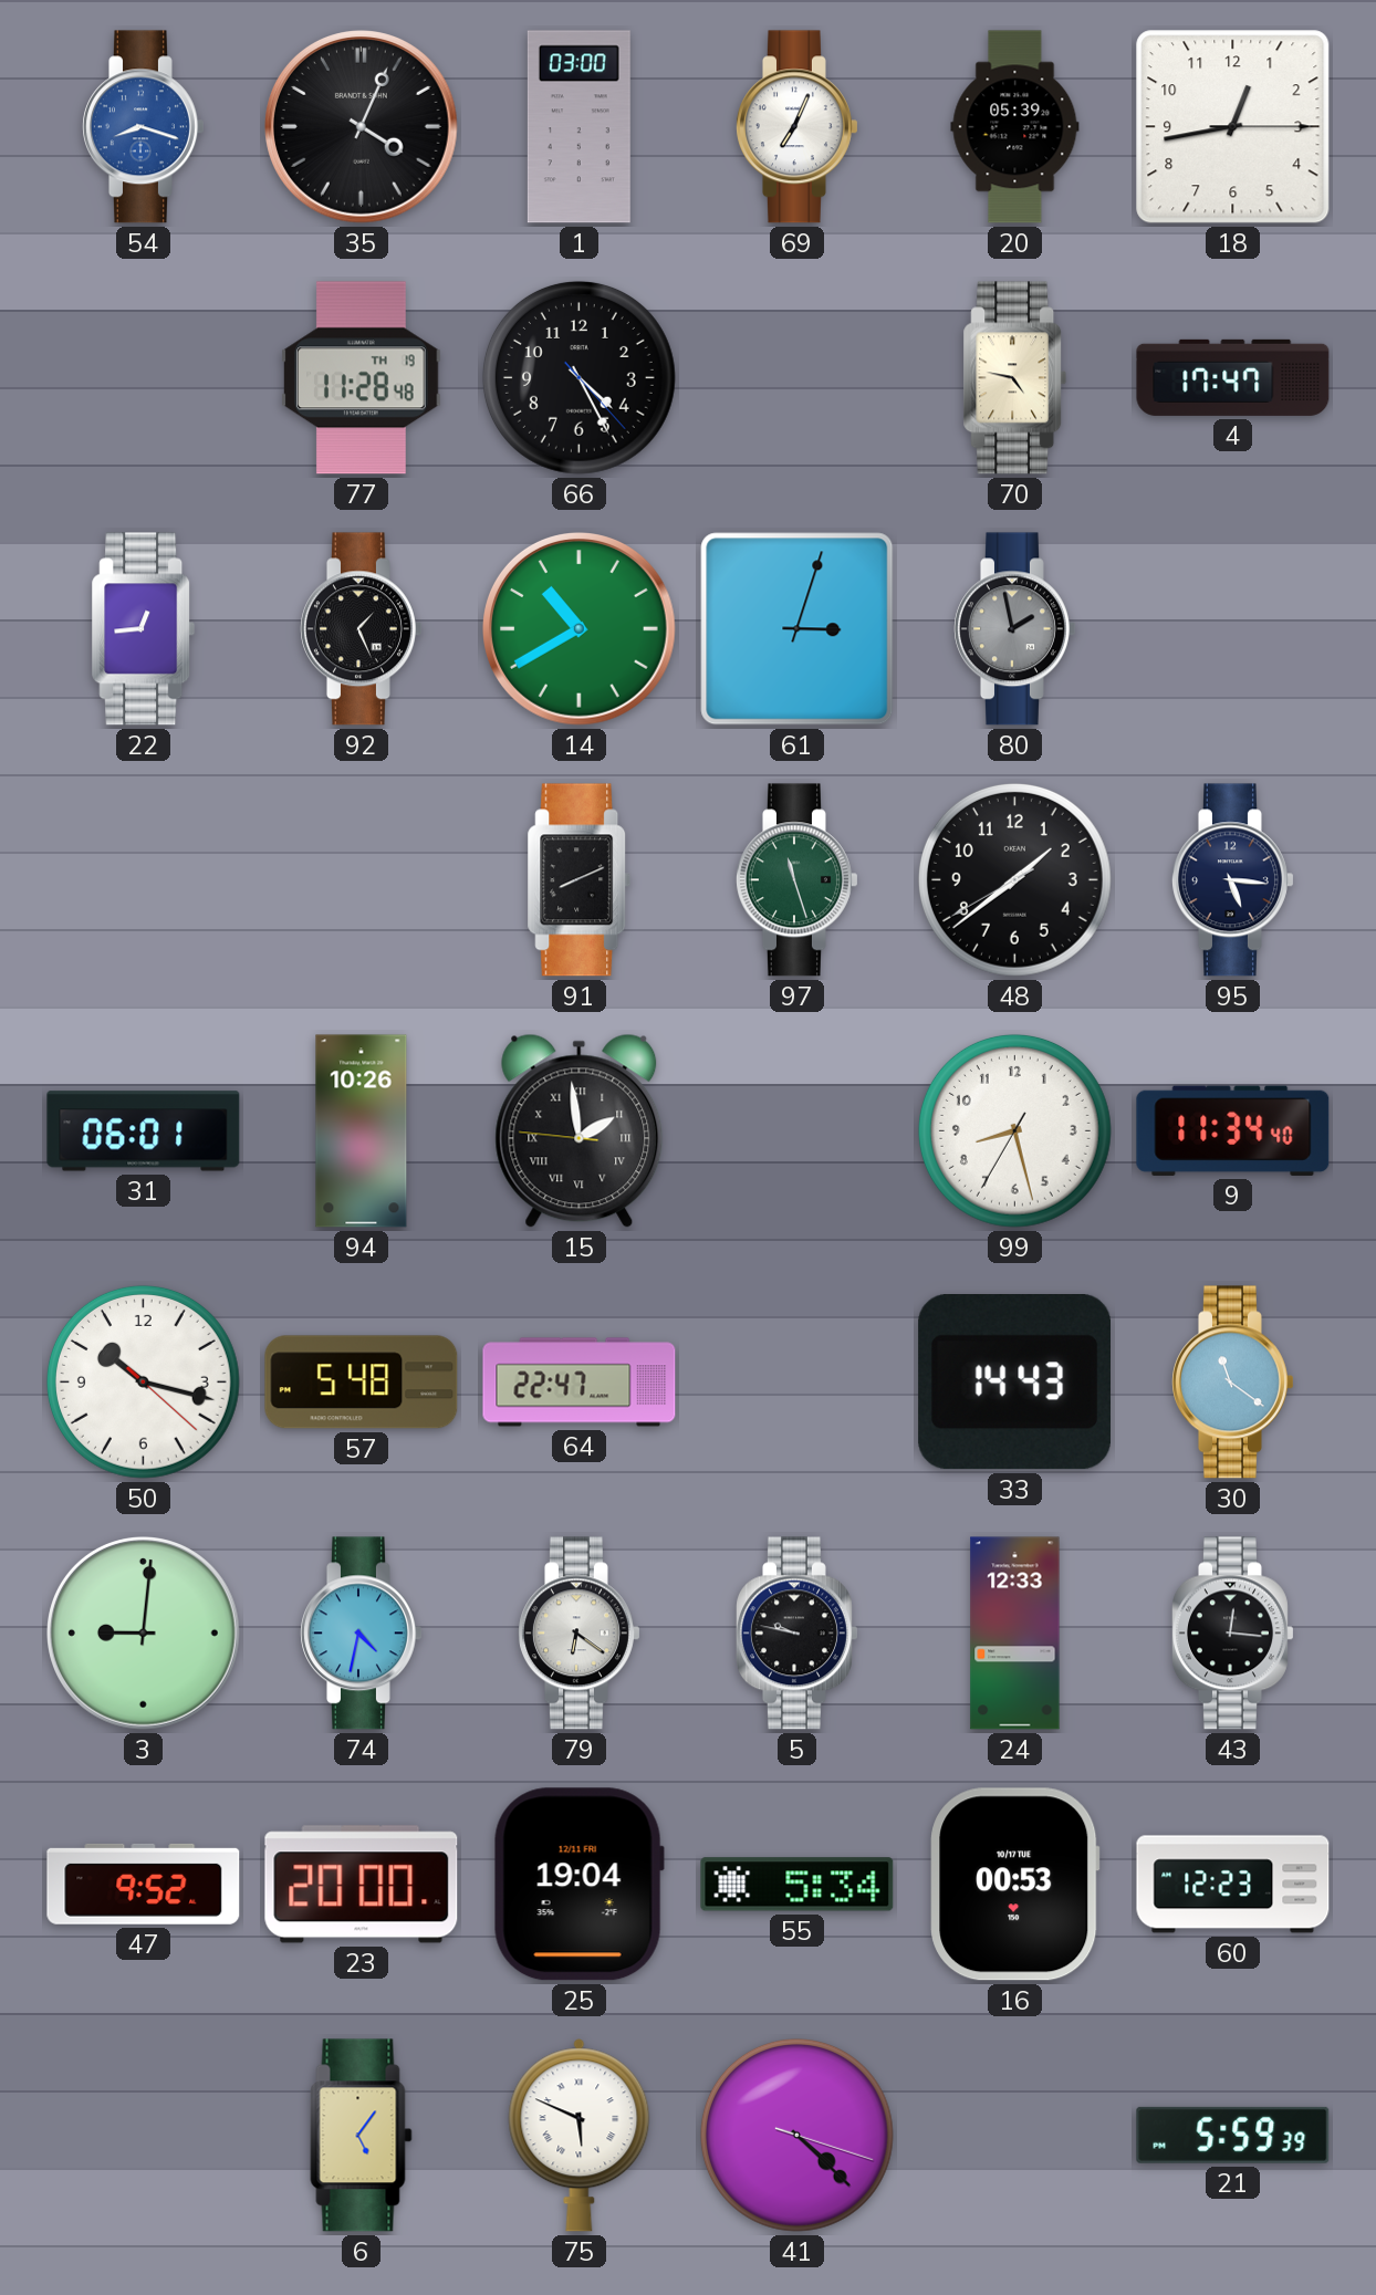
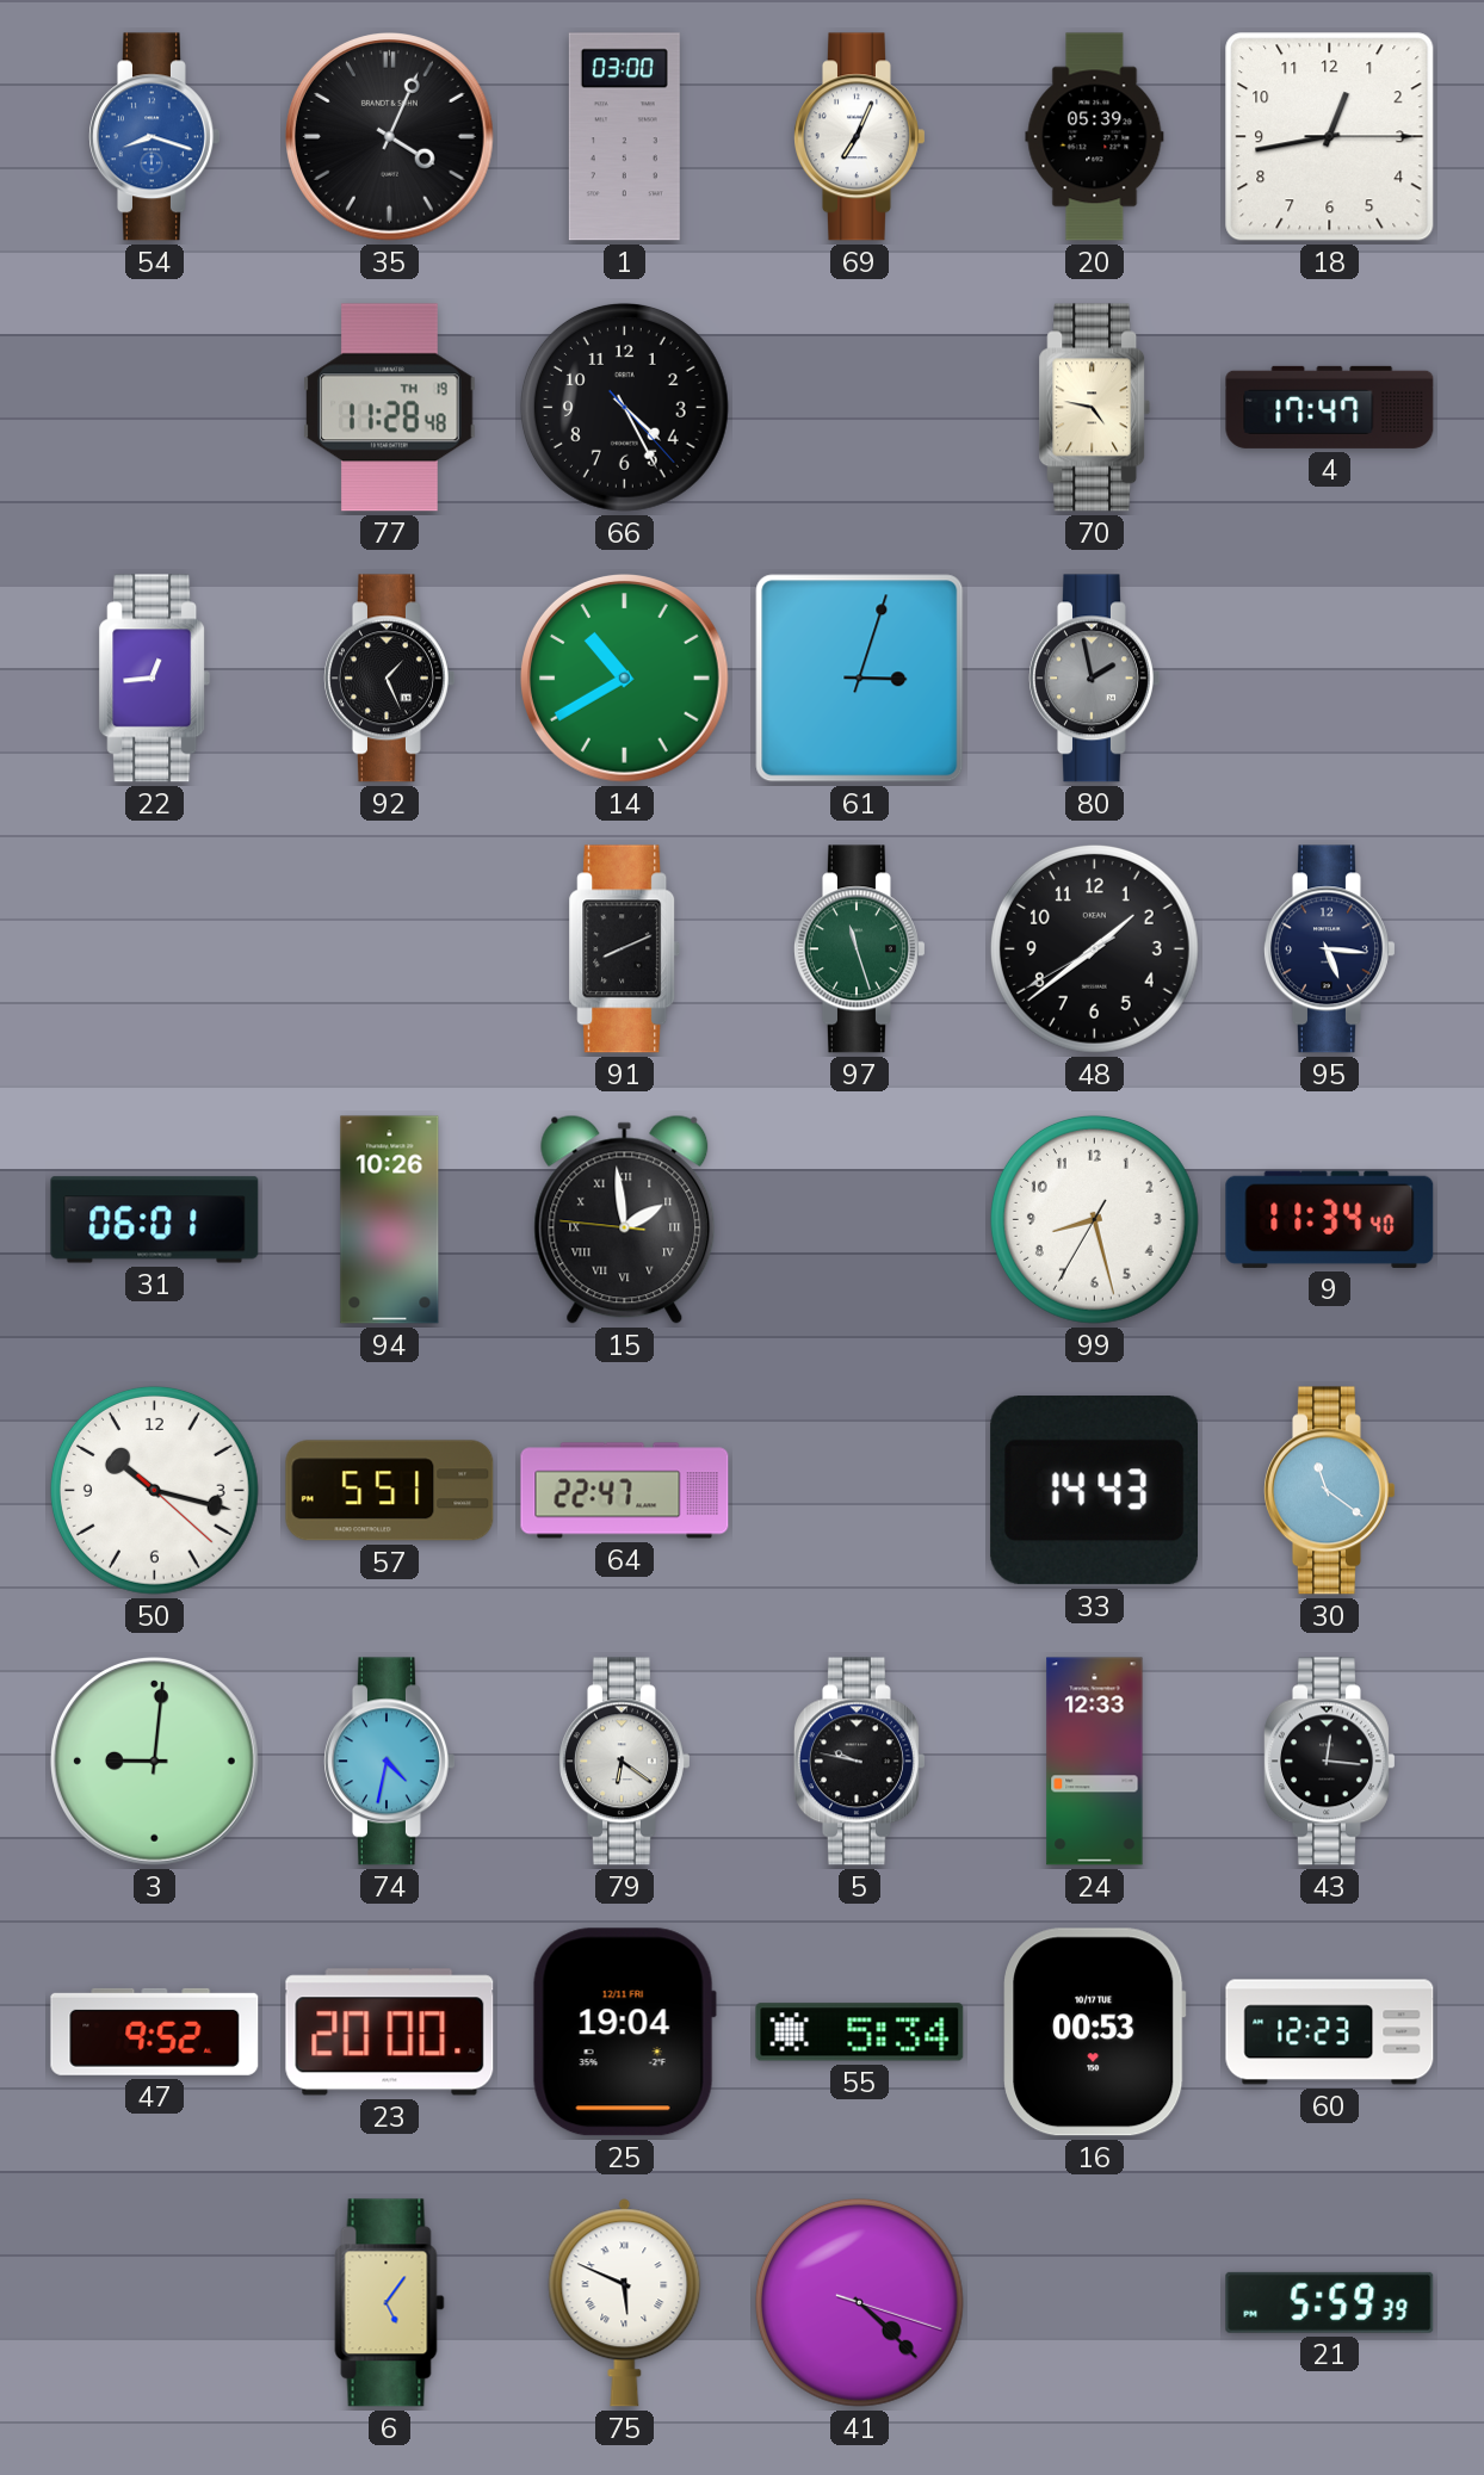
57: 5:48 -> 5:51 (390, 1491)
